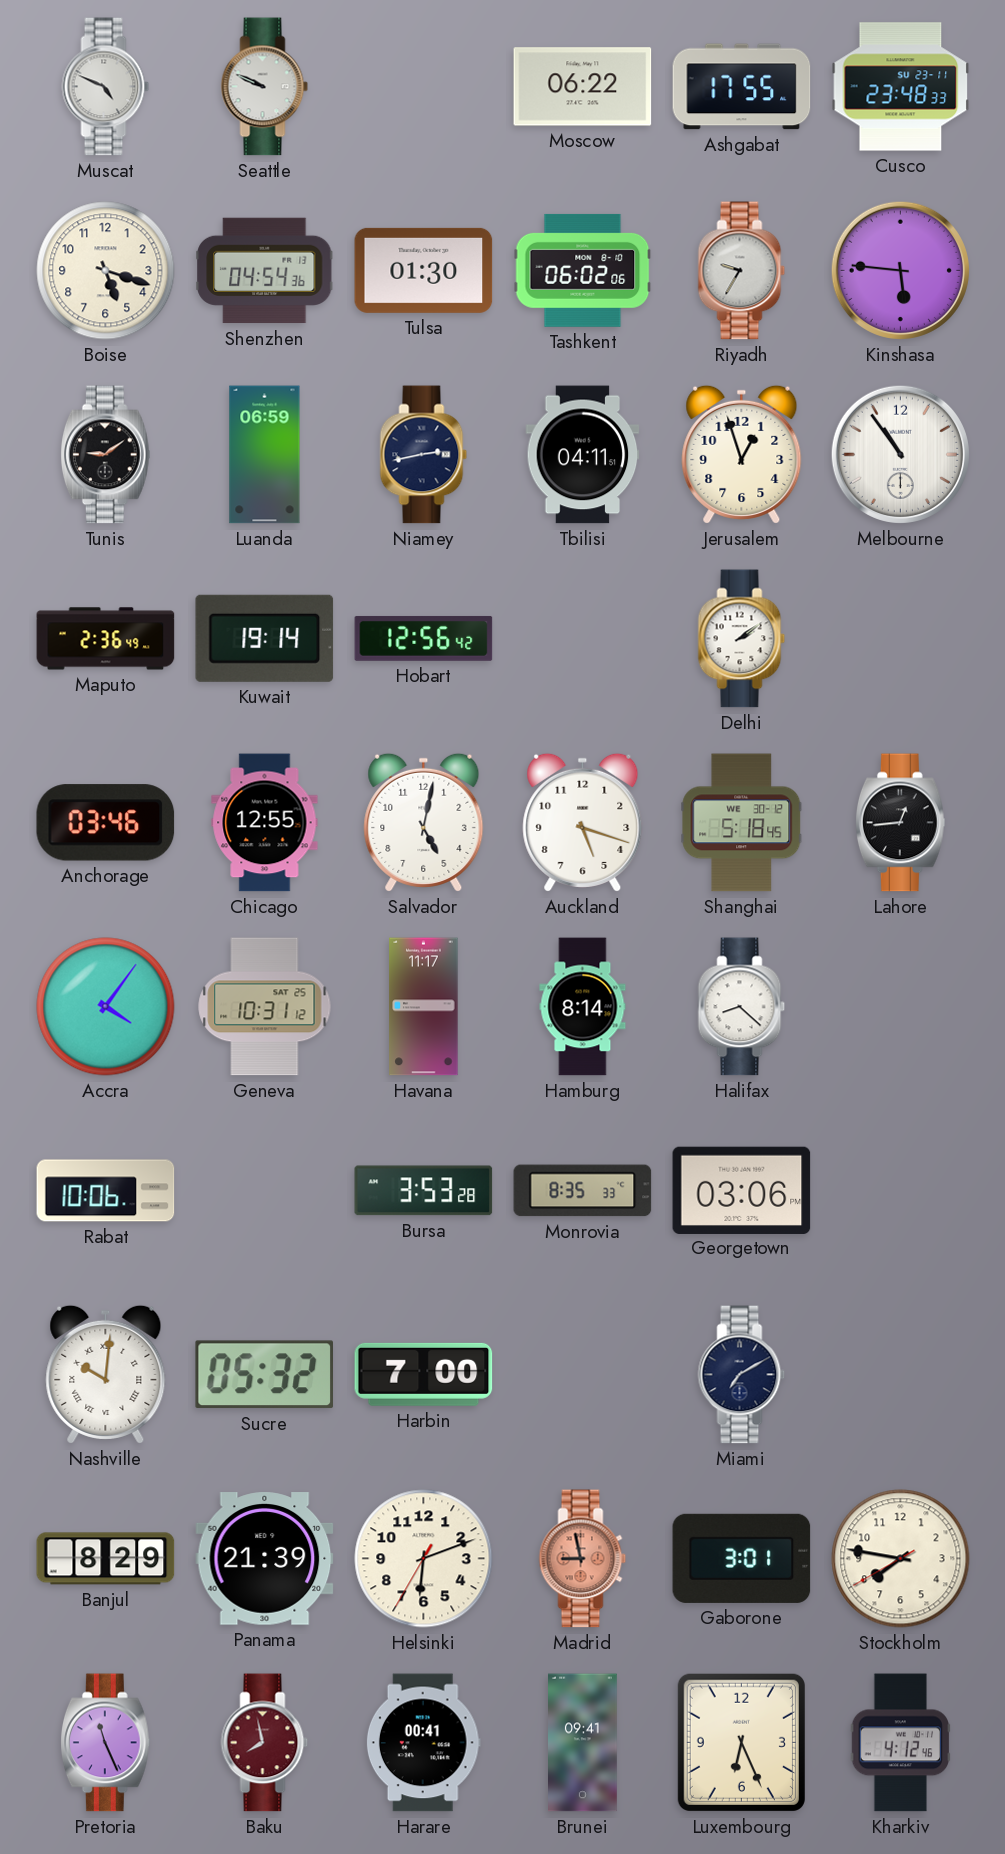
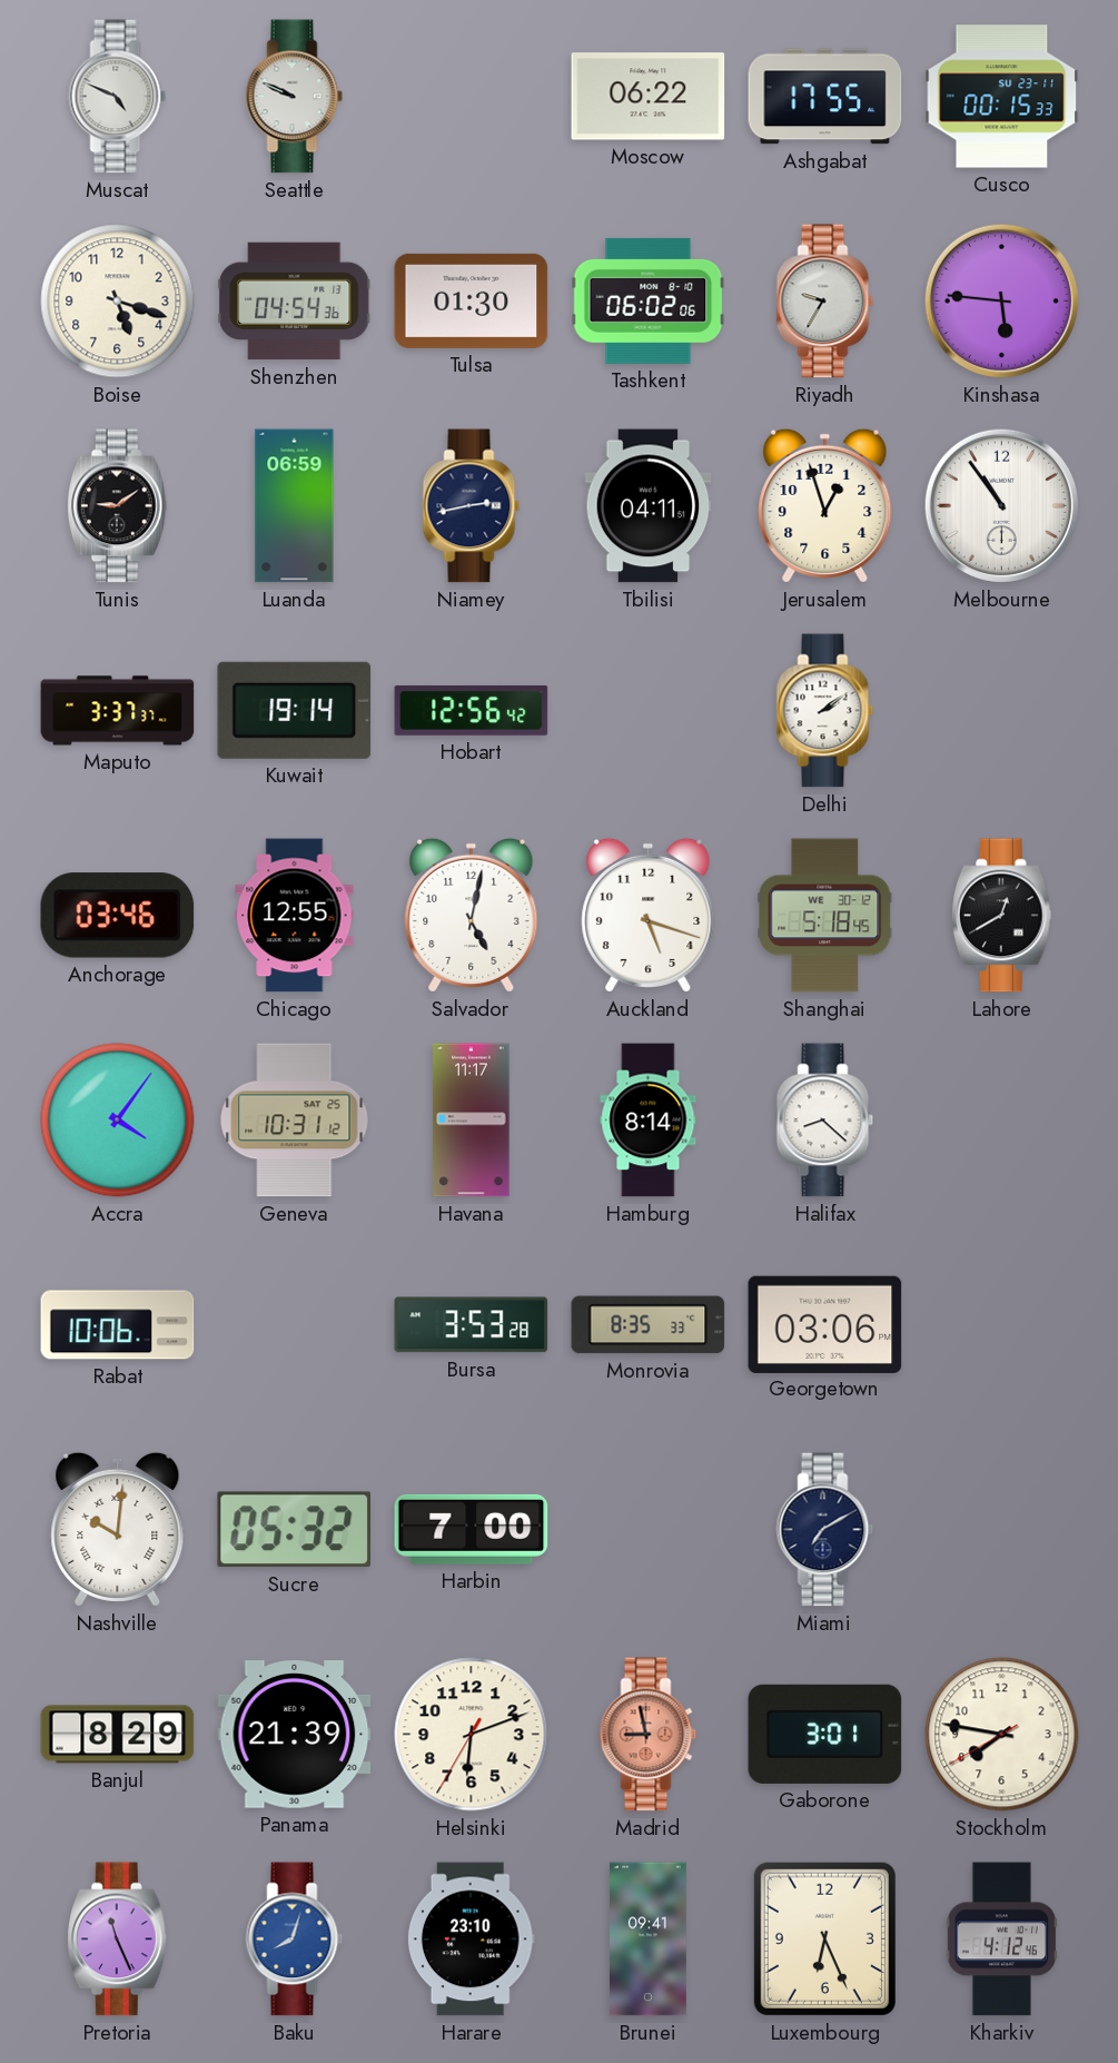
Cusco: 23:48 -> 00:15 (1002, 97)
Maputo: 2:36 -> 3:37 (118, 711)
Lahore: 12:44 -> 12:40 (1001, 916)
Baku: 7:58 -> 8:03 (295, 1939)
Baku dial: burgundy -> blue (295, 1939)
Harare: 00:41 -> 23:10 (471, 1939)
